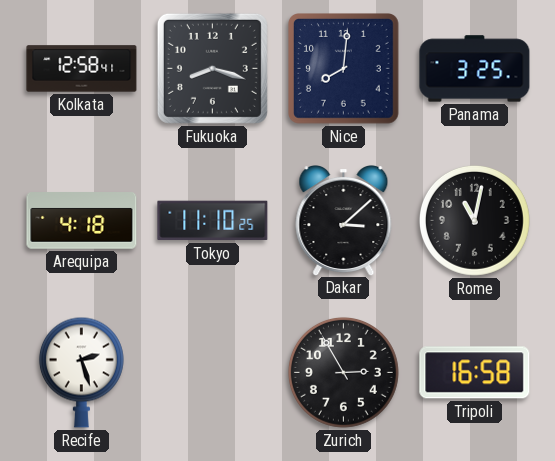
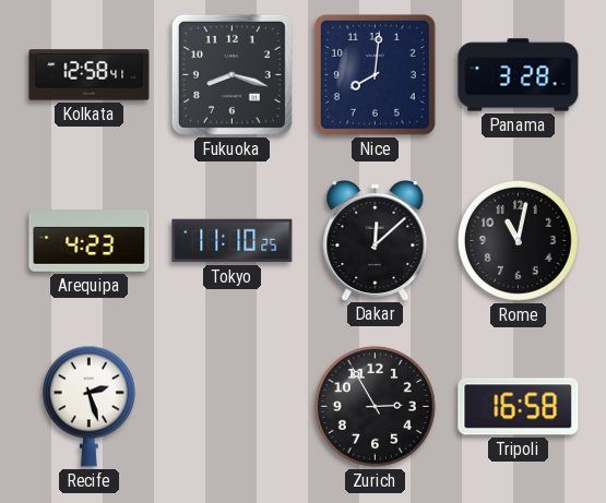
Panama: 3:25 -> 3:28 (519, 75)
Arequipa: 4:18 -> 4:23 (90, 241)
Dakar: 3:08 -> 12:08 (376, 241)
